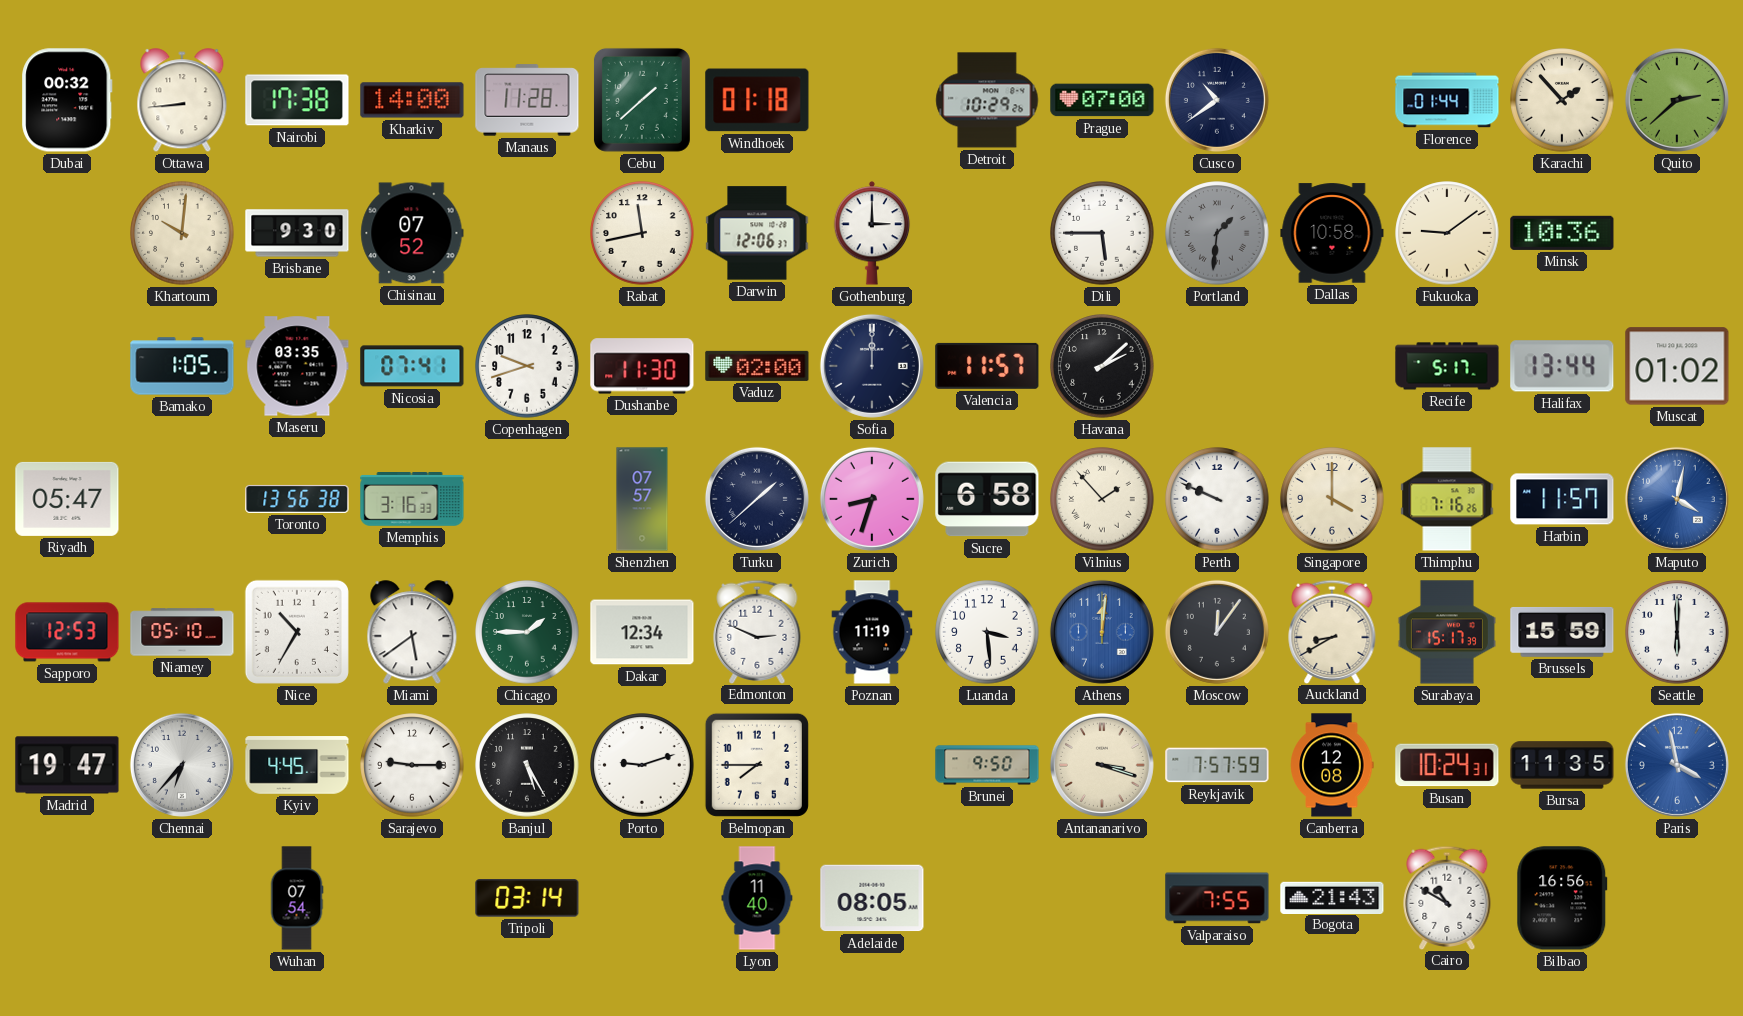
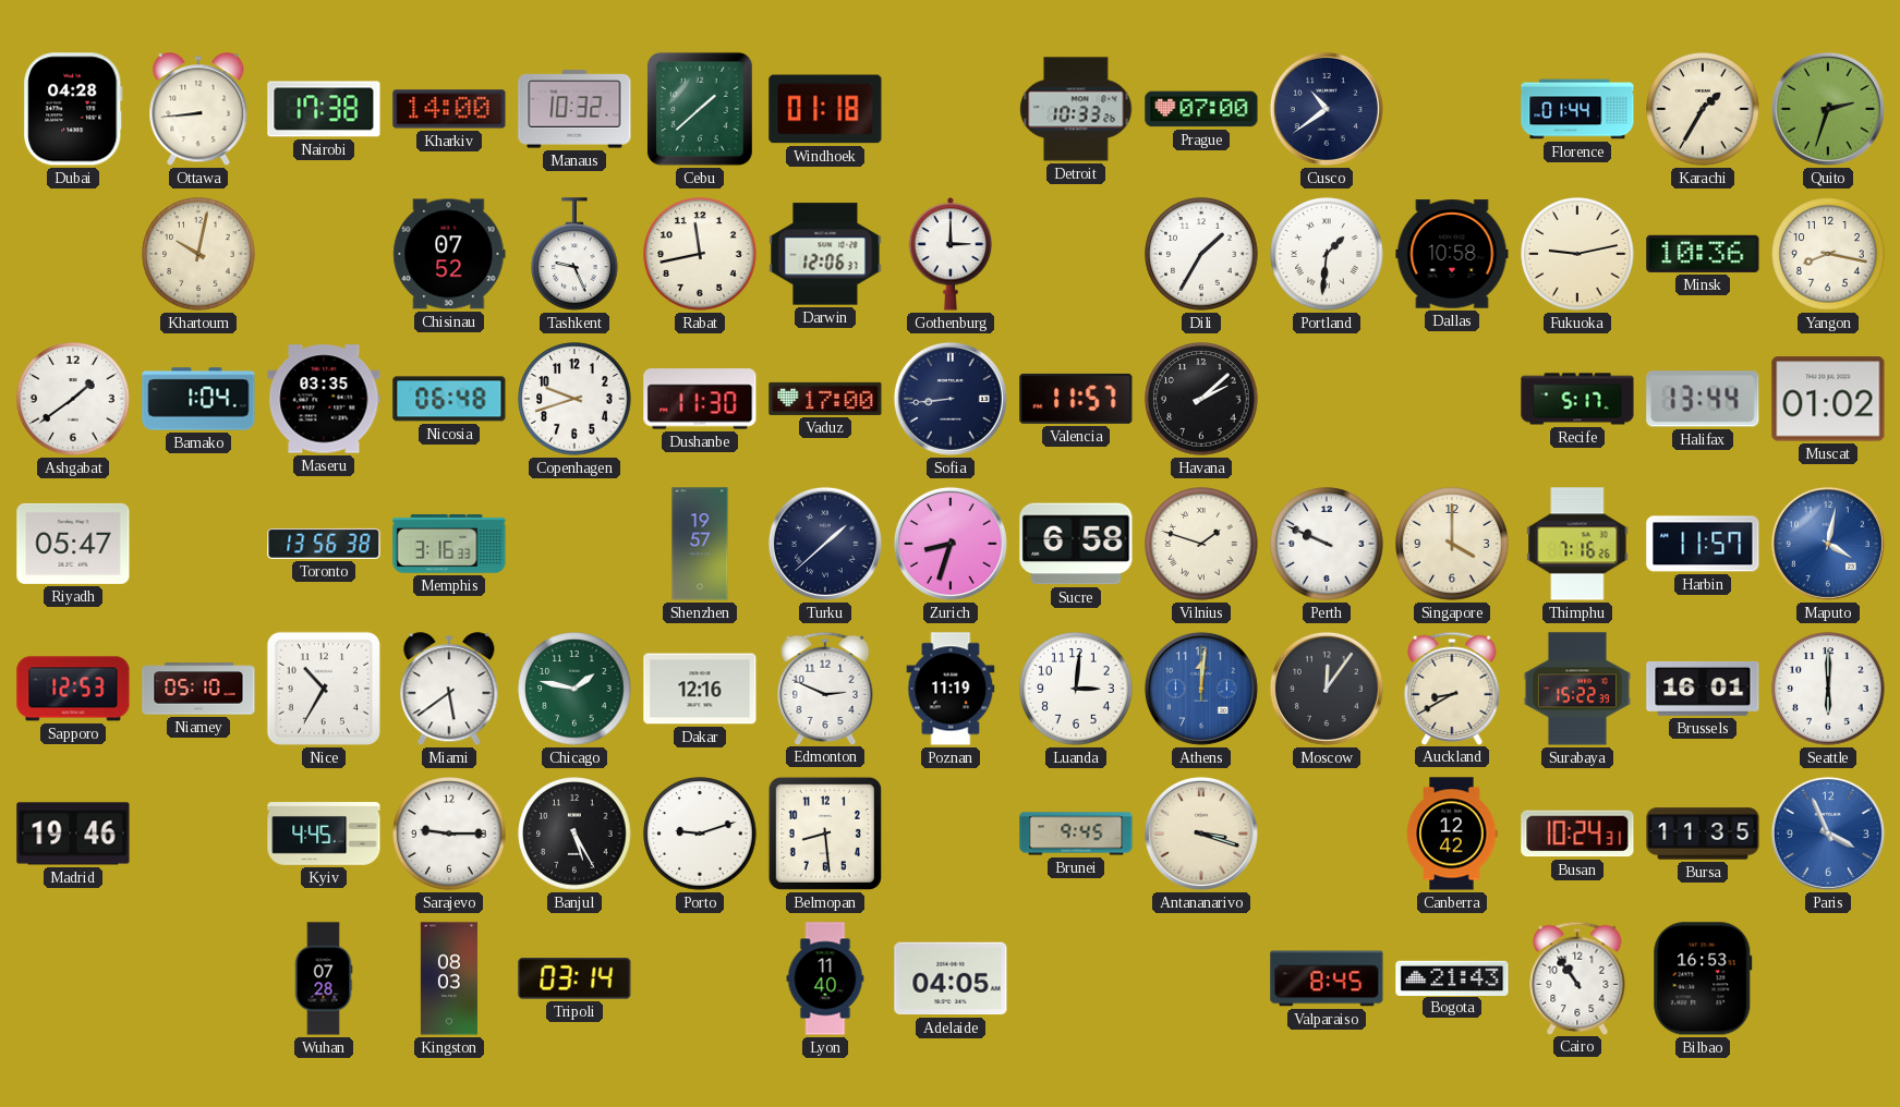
Dubai: 00:32 -> 04:28 (73, 109)
Manaus: 11:28 -> 10:32 (574, 109)
Detroit: 10:29 -> 10:33 (1076, 109)
Karachi: 1:53 -> 1:35 (1703, 109)
Quito: 2:38 -> 2:33 (1828, 109)
Khartoum: 10:01 -> 10:02 (198, 254)
Brisbane: 9:30 -> none (297, 233)
Tashkent: none -> 9:26 (574, 254)
Dili: 5:45 -> 1:35 (1201, 254)
Portland dial: grey -> white (1327, 254)
Fukuoka: 9:09 -> 9:13 (1577, 254)
Yangon: none -> 8:17 (1828, 254)
Ashgabat: none -> 1:39 (73, 399)
Bamako: 1:05 -> 1:04 (198, 399)
Nicosia: 07:41 -> 06:48 (449, 399)
Vaduz: 02:00 -> 17:00 (825, 399)
Sofia: 12:00 -> 8:44 (951, 399)
Shenzhen: 07:57 -> 19:57 (700, 544)
Vilnius: 1:53 -> 1:48 (1201, 544)
Chicago: 1:45 -> 1:47 (574, 689)
Dakar: 12:34 -> 12:16 (700, 689)
Luanda: 3:29 -> 3:01 (1076, 689)
Surabaya: 15:17 -> 15:22 (1577, 689)
Brussels: 15:59 -> 16:01 (1703, 689)
Madrid: 19:47 -> 19:46 (73, 834)
Chennai: 6:37 -> none (182, 765)
Belmopan: 7:45 -> 8:29 (825, 834)
Brunei: 9:50 -> 9:45 (1076, 834)
Reykjavik: 7:57 -> none (1217, 765)
Canberra: 12:08 -> 12:42 (1452, 834)
Paris: 3:58 -> 3:56 (1828, 834)
Wuhan: 07:54 -> 07:28 (324, 978)
Kingston: none -> 08:03 (449, 978)
Adelaide: 08:05 -> 04:05 (951, 978)
Valparaiso: 7:55 -> 8:45 (1327, 978)
Cairo: 10:50 -> 10:54 (1577, 977)
Bilbao: 16:56 -> 16:53 (1703, 978)
